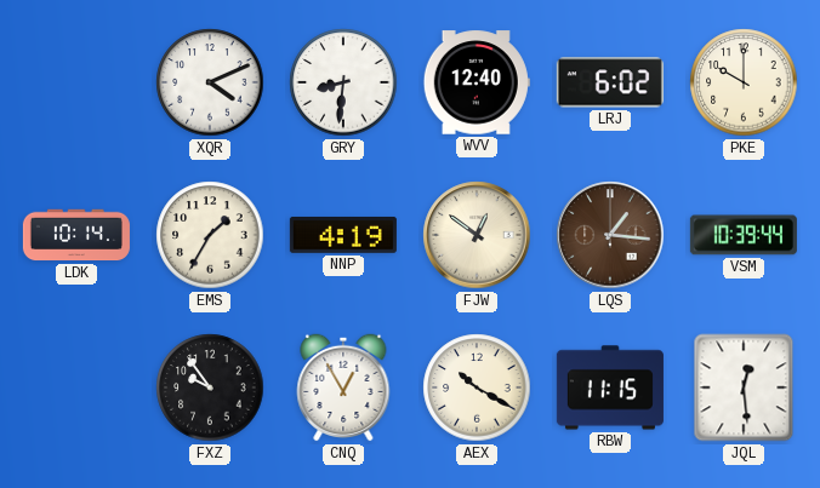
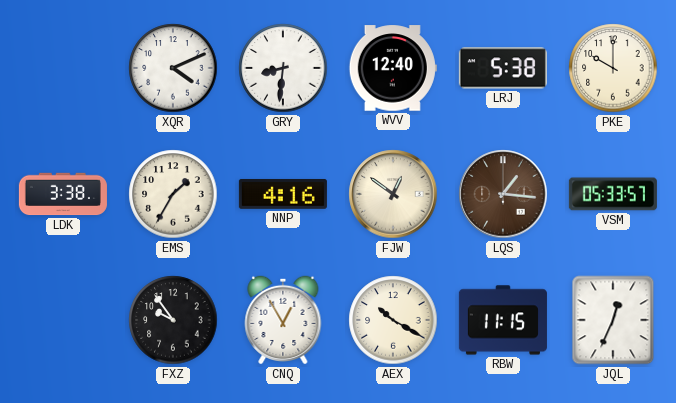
LRJ: 6:02 -> 5:38 (503, 68)
LDK: 10:14 -> 3:38 (63, 194)
NNP: 4:19 -> 4:16 (283, 194)
VSM: 10:39 -> 05:33 (613, 194)
JQL: 12:29 -> 12:34 (613, 320)
